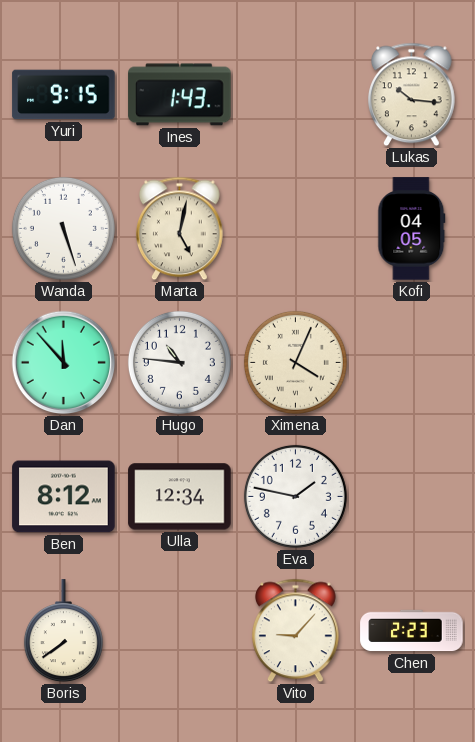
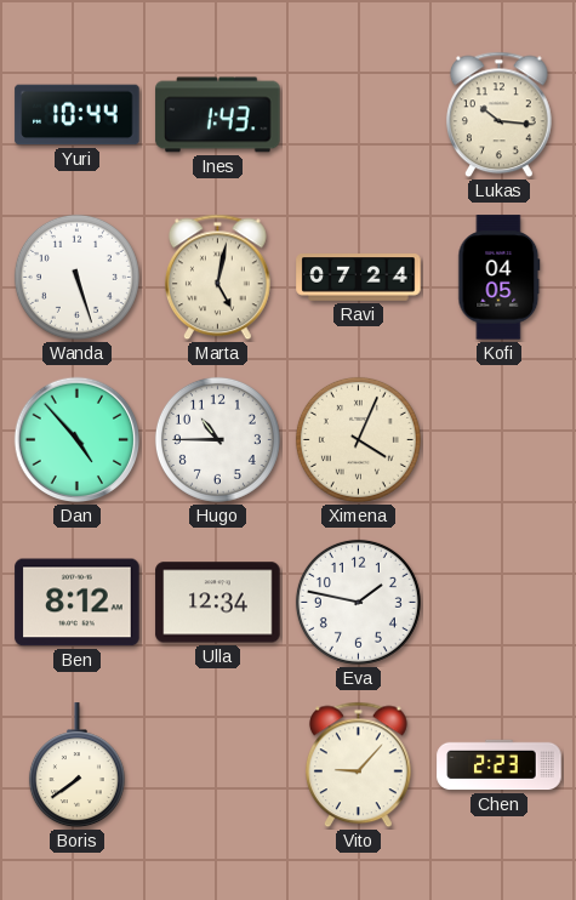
Yuri: 9:15 -> 10:44 (78, 115)
Ravi: none -> 07:24 (359, 278)
Dan: 11:53 -> 4:53 (78, 440)
Hugo: 10:46 -> 10:45 (217, 439)
